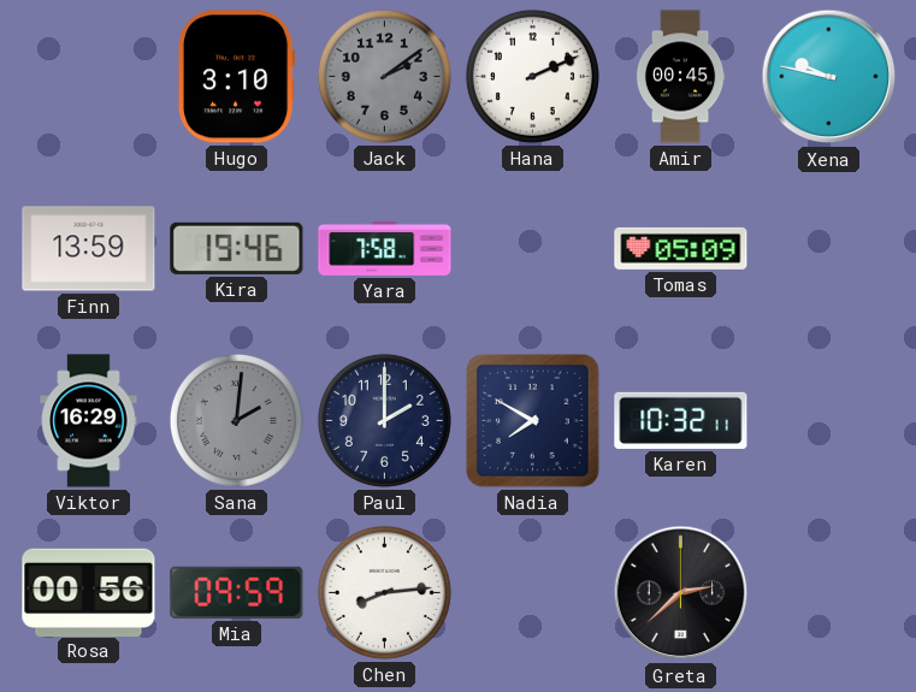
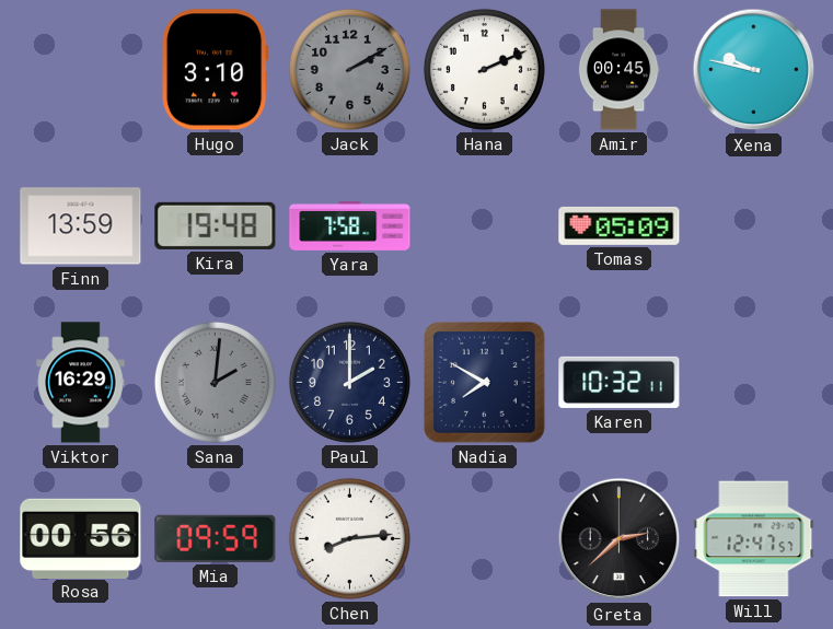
Jack: 2:09 -> 2:10 (349, 69)
Kira: 19:46 -> 19:48 (216, 225)
Will: none -> 12:47 (754, 539)
